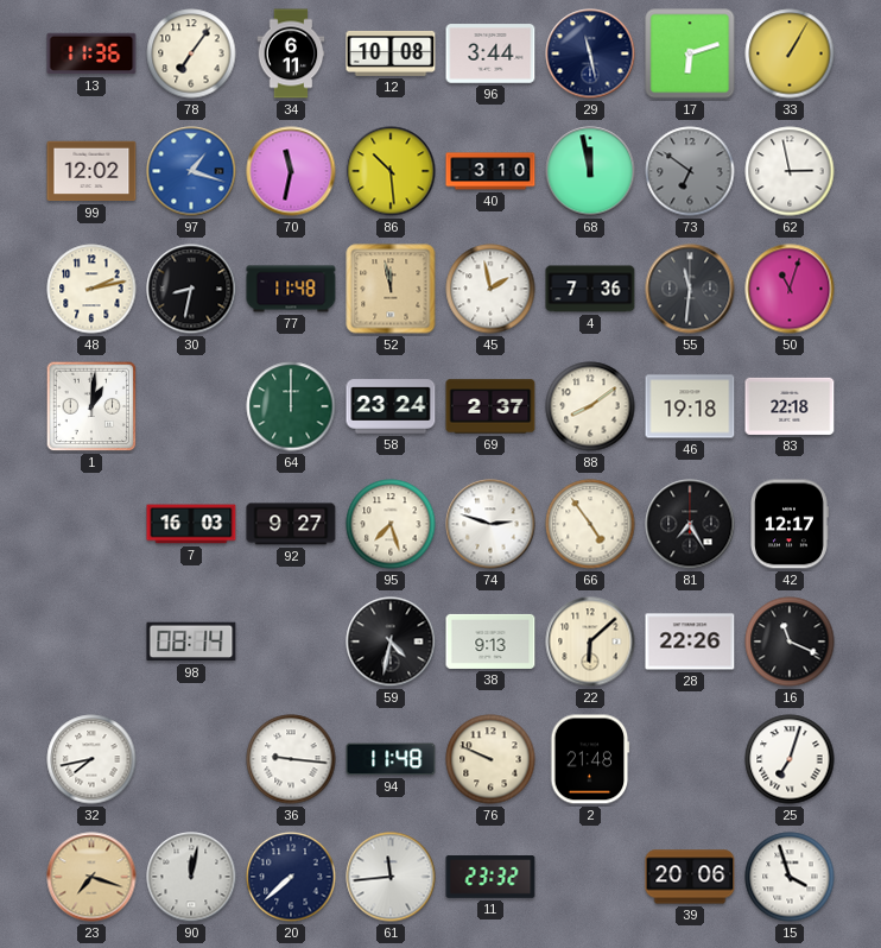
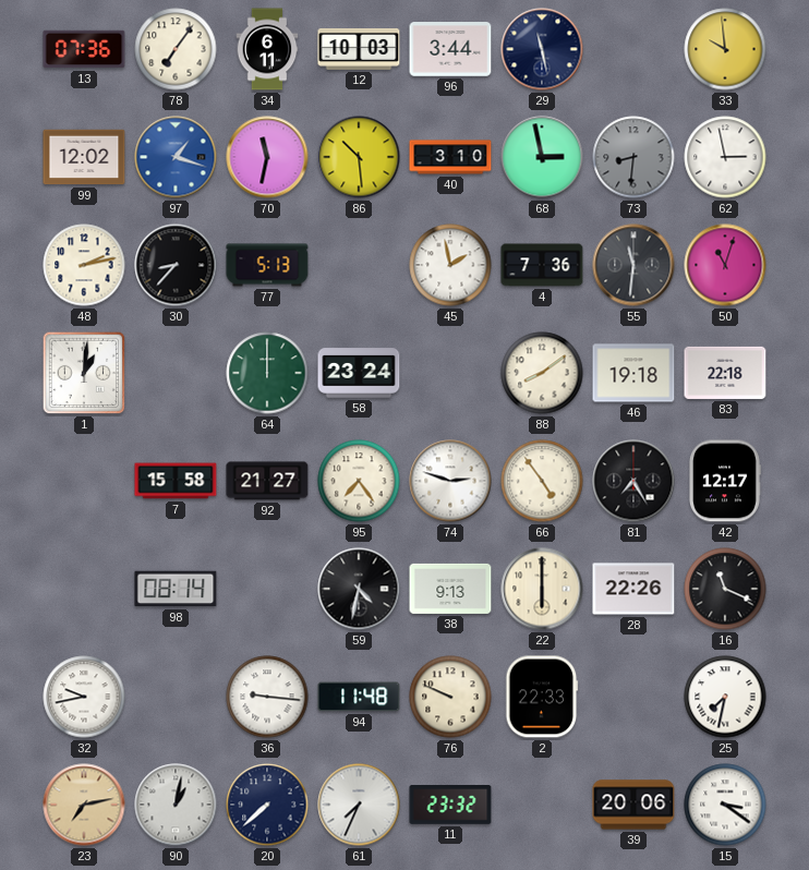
13: 11:36 -> 07:36 (84, 49)
12: 10:08 -> 10:03 (359, 49)
17: 6:12 -> none (690, 53)
33: 1:05 -> 9:59 (725, 49)
68: 11:58 -> 2:58 (542, 157)
73: 6:51 -> 8:31 (633, 157)
30: 8:32 -> 8:37 (176, 265)
77: 11:48 -> 5:13 (267, 265)
52: 11:58 -> none (391, 289)
69: 2:37 -> none (490, 406)
7: 16:03 -> 15:58 (176, 481)
92: 9:27 -> 21:27 (267, 481)
95: 7:27 -> 7:24 (359, 481)
22: 6:08 -> 6:00 (542, 589)
32: 7:43 -> 9:43 (84, 697)
2: 21:48 -> 22:33 (542, 697)
25: 7:03 -> 7:32 (725, 697)
23: 7:18 -> 7:13 (84, 805)
90: 12:02 -> 1:02 (176, 805)
61: 11:44 -> 7:34 (359, 805)
15: 3:57 -> 3:21 (725, 805)
